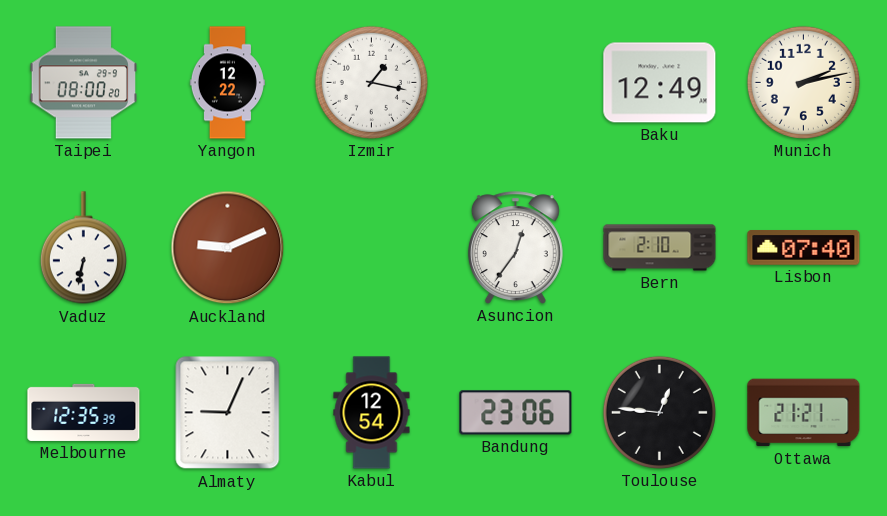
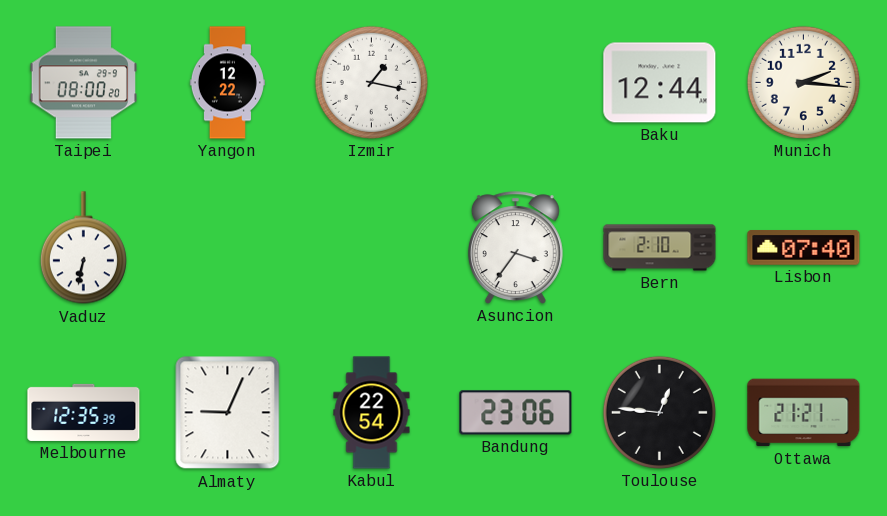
Baku: 12:49 -> 12:44 (660, 83)
Munich: 2:13 -> 2:16 (803, 82)
Auckland: 9:11 -> none (228, 248)
Asuncion: 12:36 -> 3:36 (515, 248)
Kabul: 12:54 -> 22:54 (372, 413)
